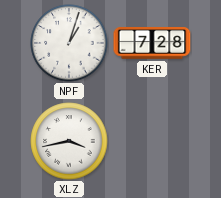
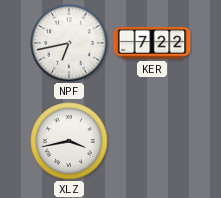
NPF: 1:03 -> 6:43 (69, 43)
KER: 7:28 -> 7:22 (152, 44)
